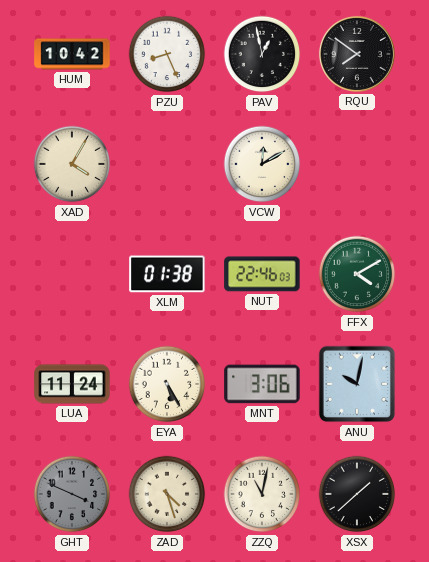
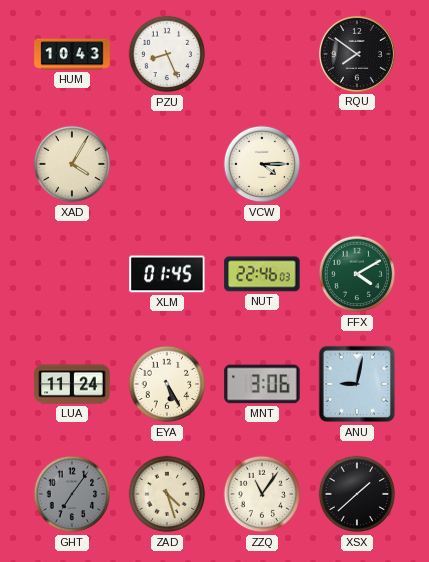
HUM: 10:42 -> 10:43 (72, 54)
PAV: 12:58 -> none (262, 54)
VCW: 12:10 -> 4:15 (262, 164)
XLM: 01:38 -> 01:45 (167, 274)
ANU: 10:02 -> 9:02 (357, 384)
GHT: 3:49 -> 7:06 (72, 494)
ZZQ: 11:02 -> 11:06 (262, 494)
